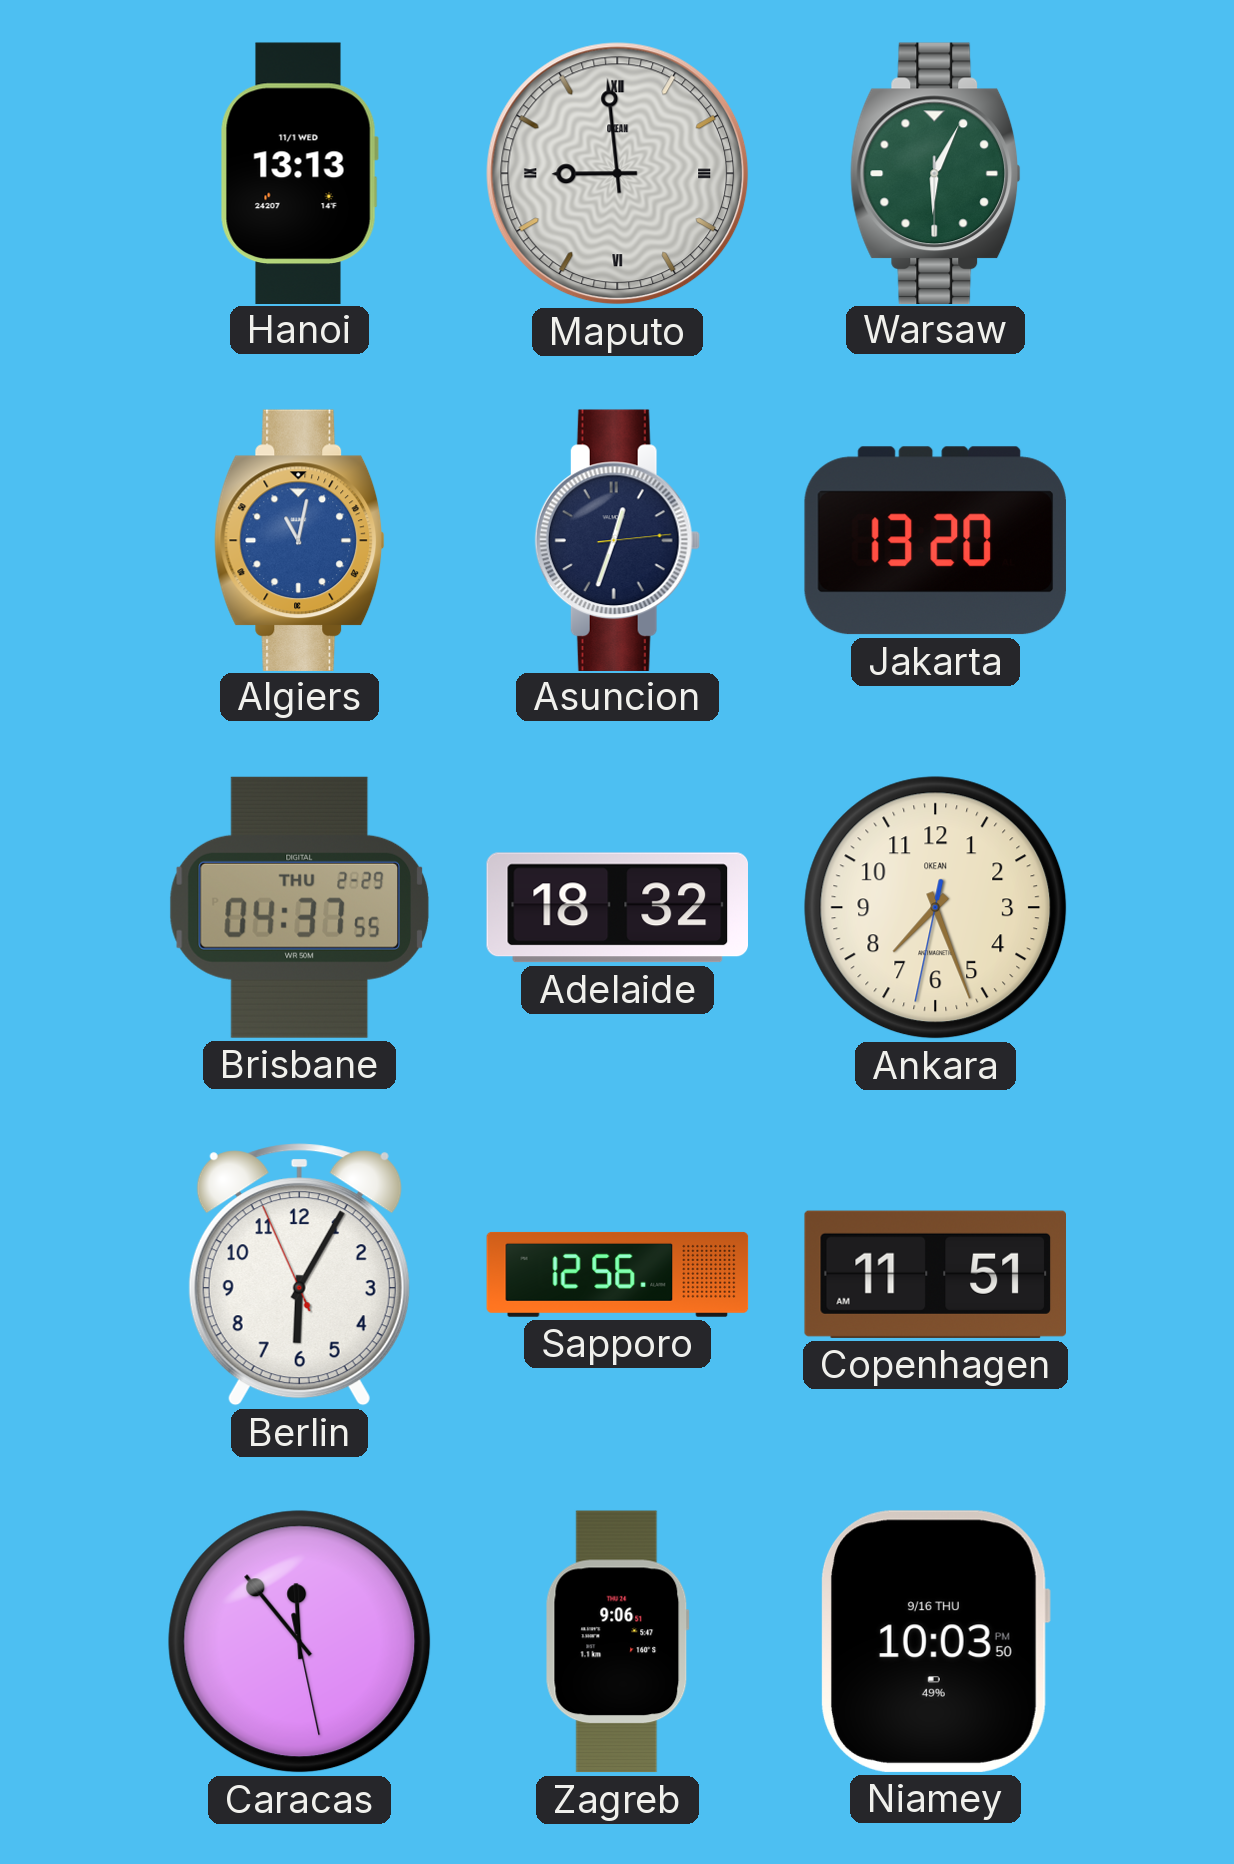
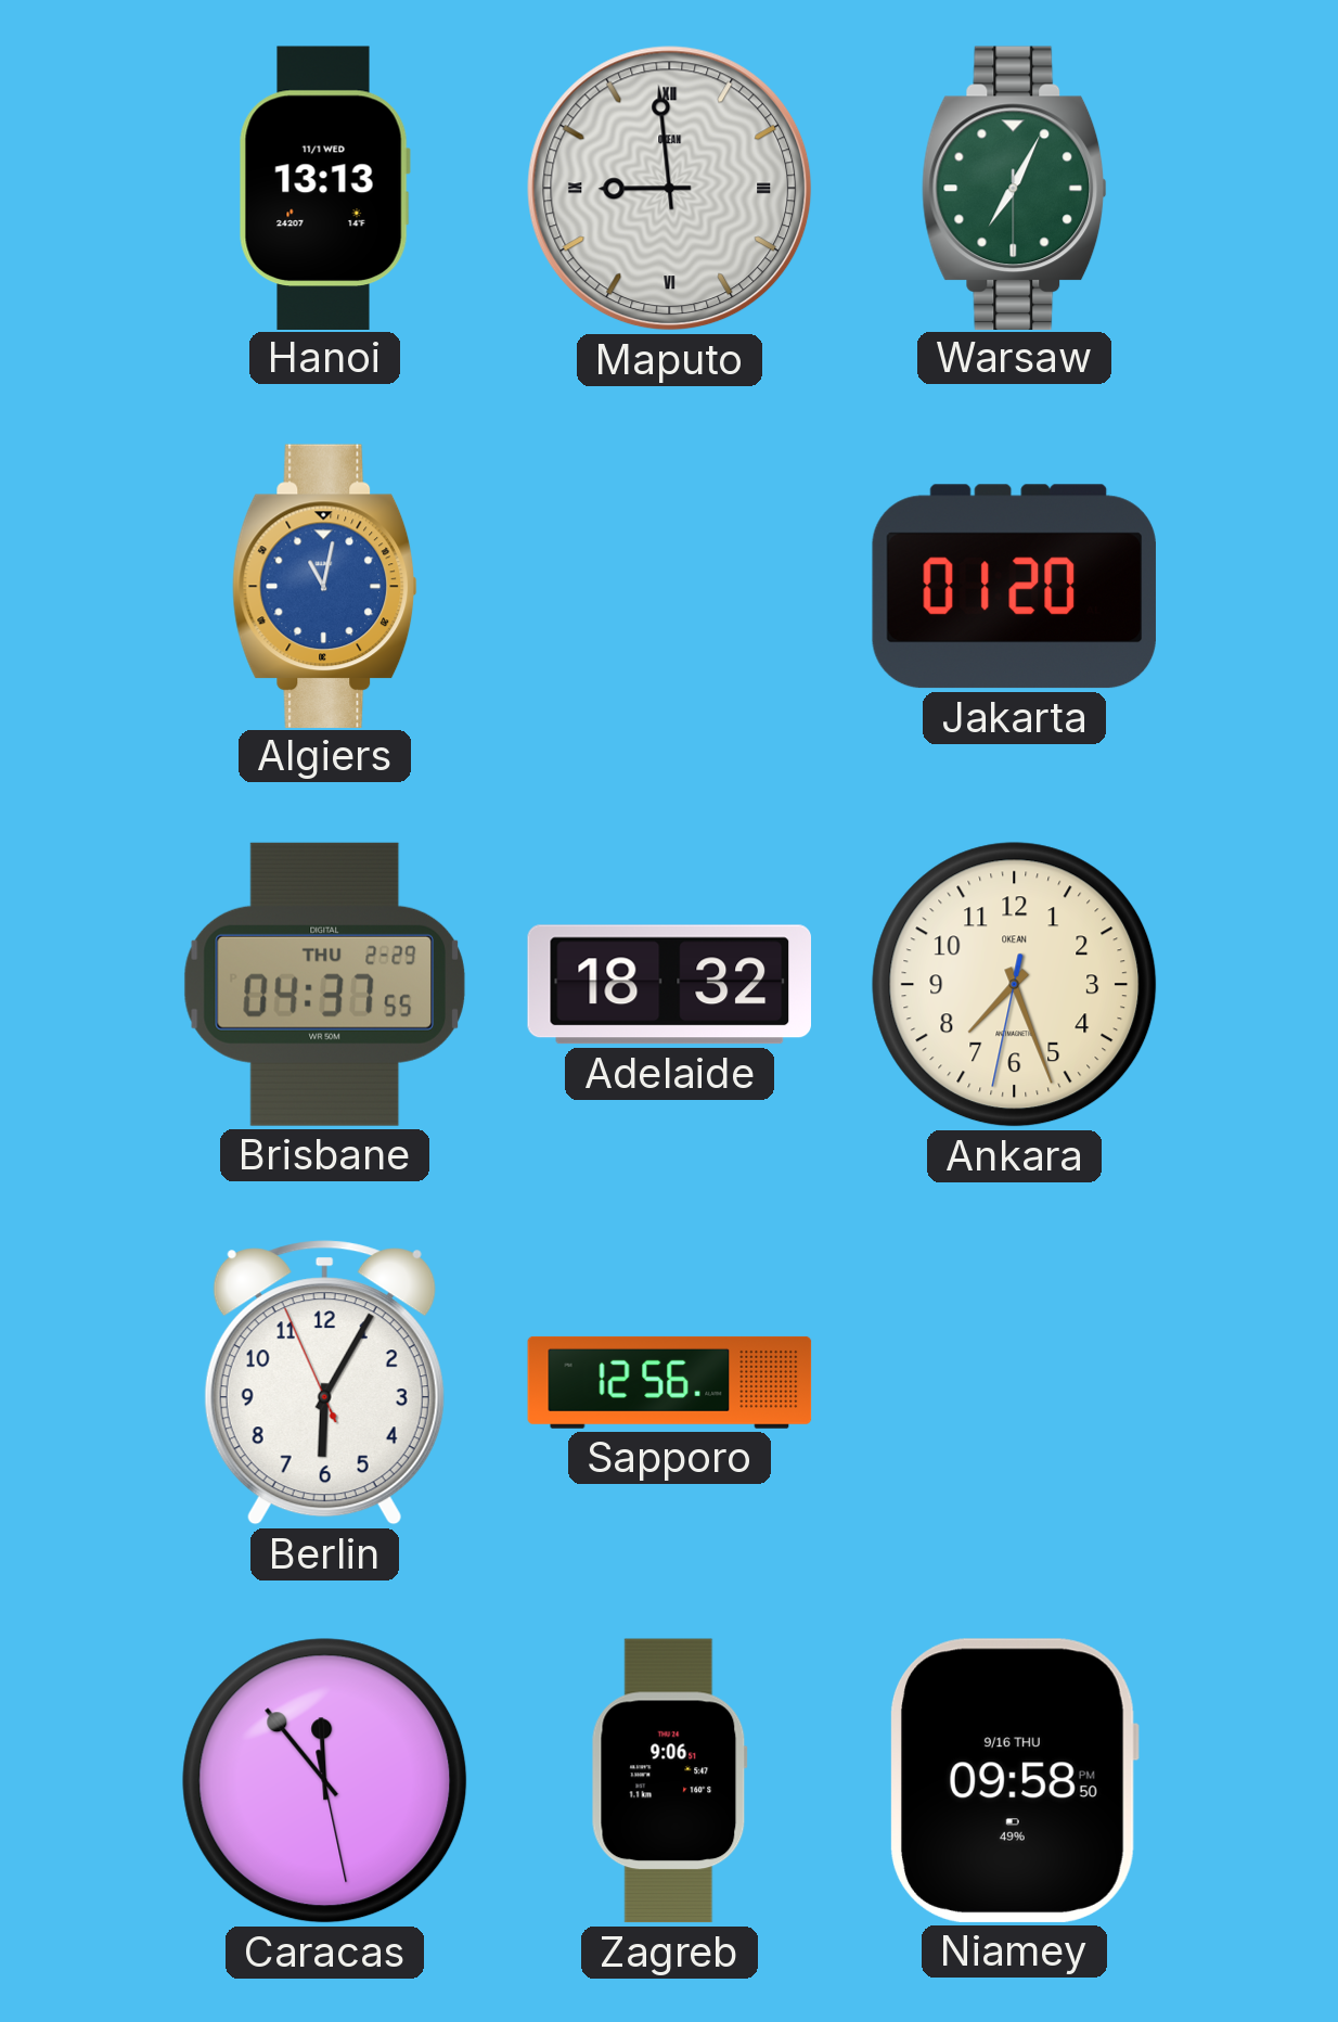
Warsaw: 6:04 -> 7:04 (1015, 188)
Asuncion: 12:33 -> none (617, 540)
Jakarta: 13:20 -> 01:20 (1014, 587)
Copenhagen: 11:51 -> none (935, 1274)
Niamey: 10:03 -> 09:58 (1014, 1780)
